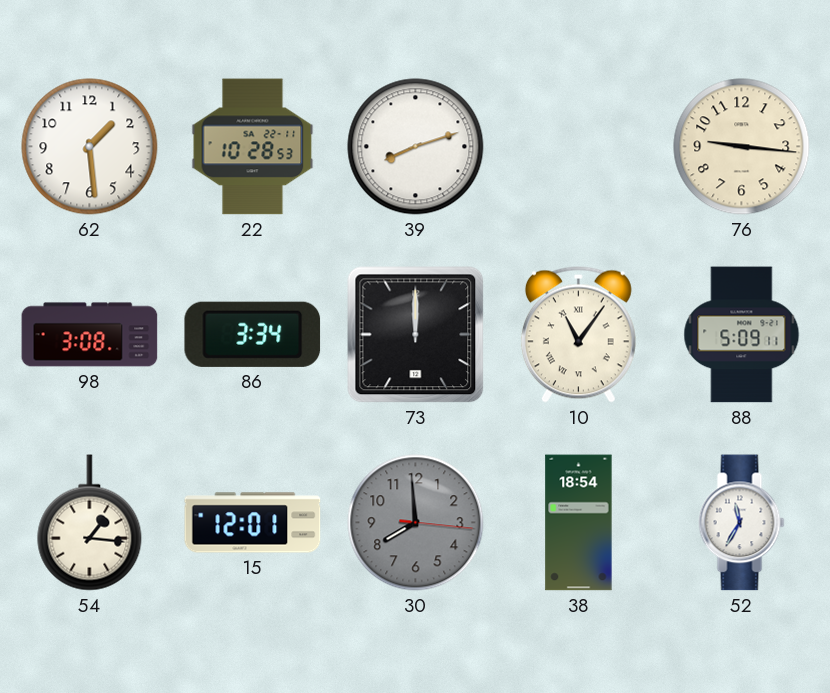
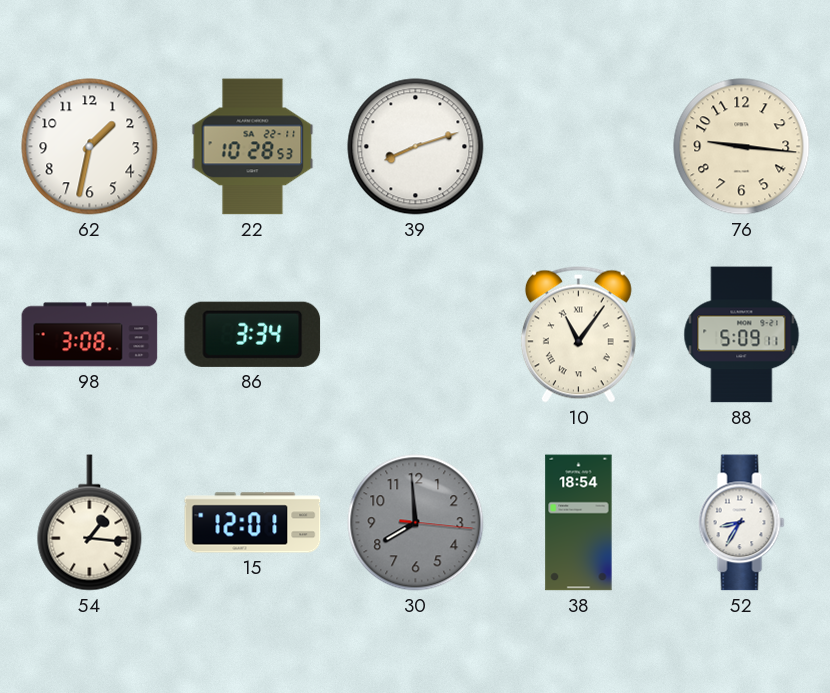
62: 1:29 -> 1:32 (90, 147)
73: 12:00 -> none (416, 335)
52: 11:35 -> 8:35 (742, 523)
